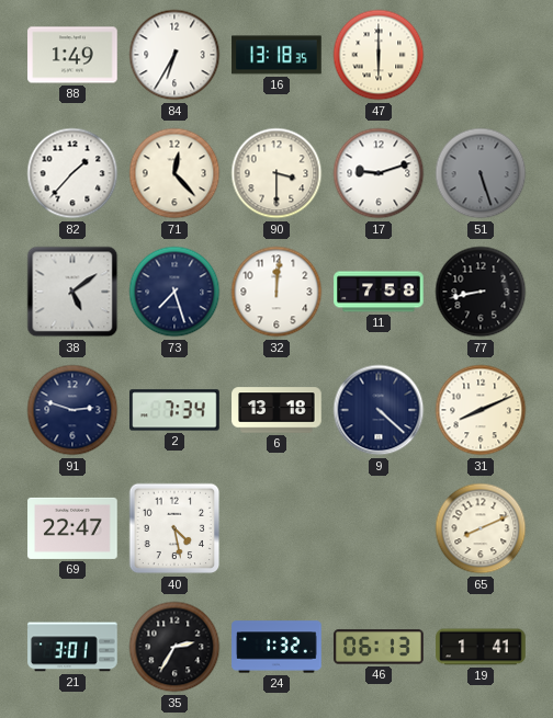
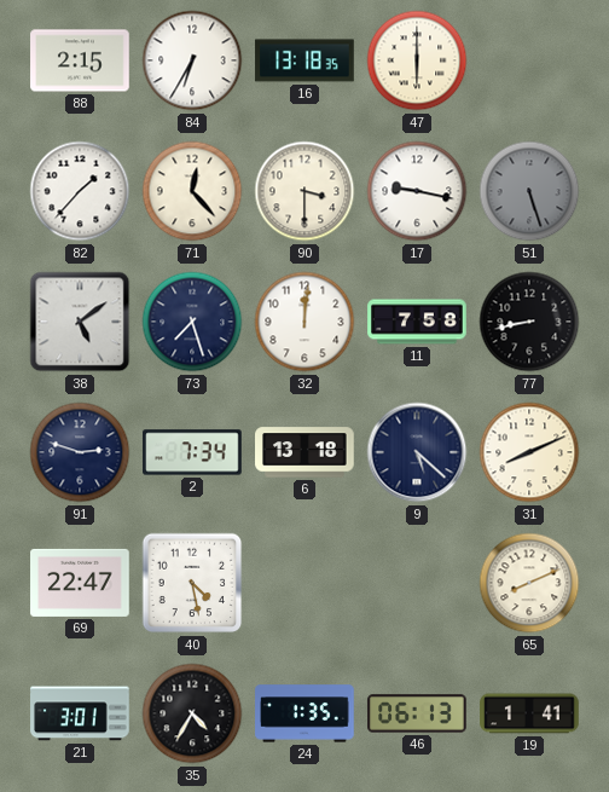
88: 1:49 -> 2:15 (80, 60)
17: 9:12 -> 9:17 (417, 191)
9: 4:22 -> 5:22 (417, 452)
35: 2:35 -> 4:35 (192, 713)
24: 1:32 -> 1:35 (304, 713)
